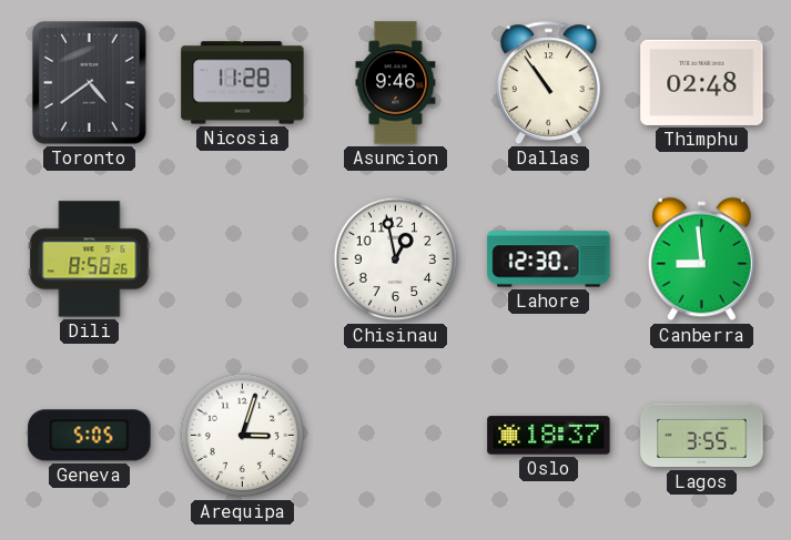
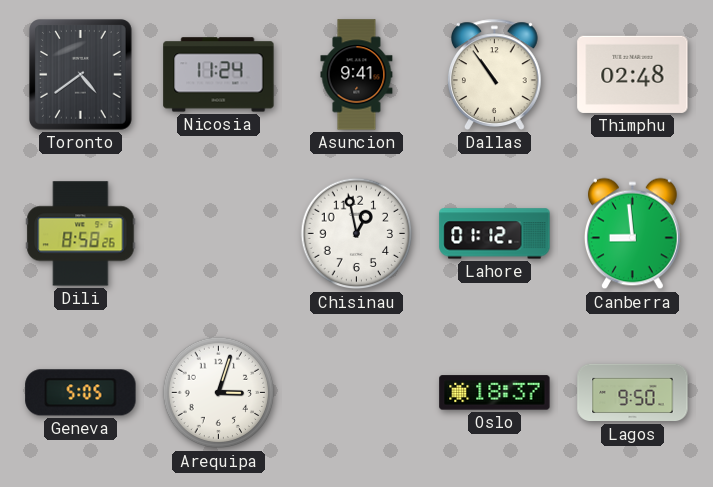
Nicosia: 11:28 -> 11:24 (219, 75)
Asuncion: 9:46 -> 9:41 (357, 75)
Lahore: 12:30 -> 01:12 (495, 234)
Lagos: 3:55 -> 9:50 (633, 393)
